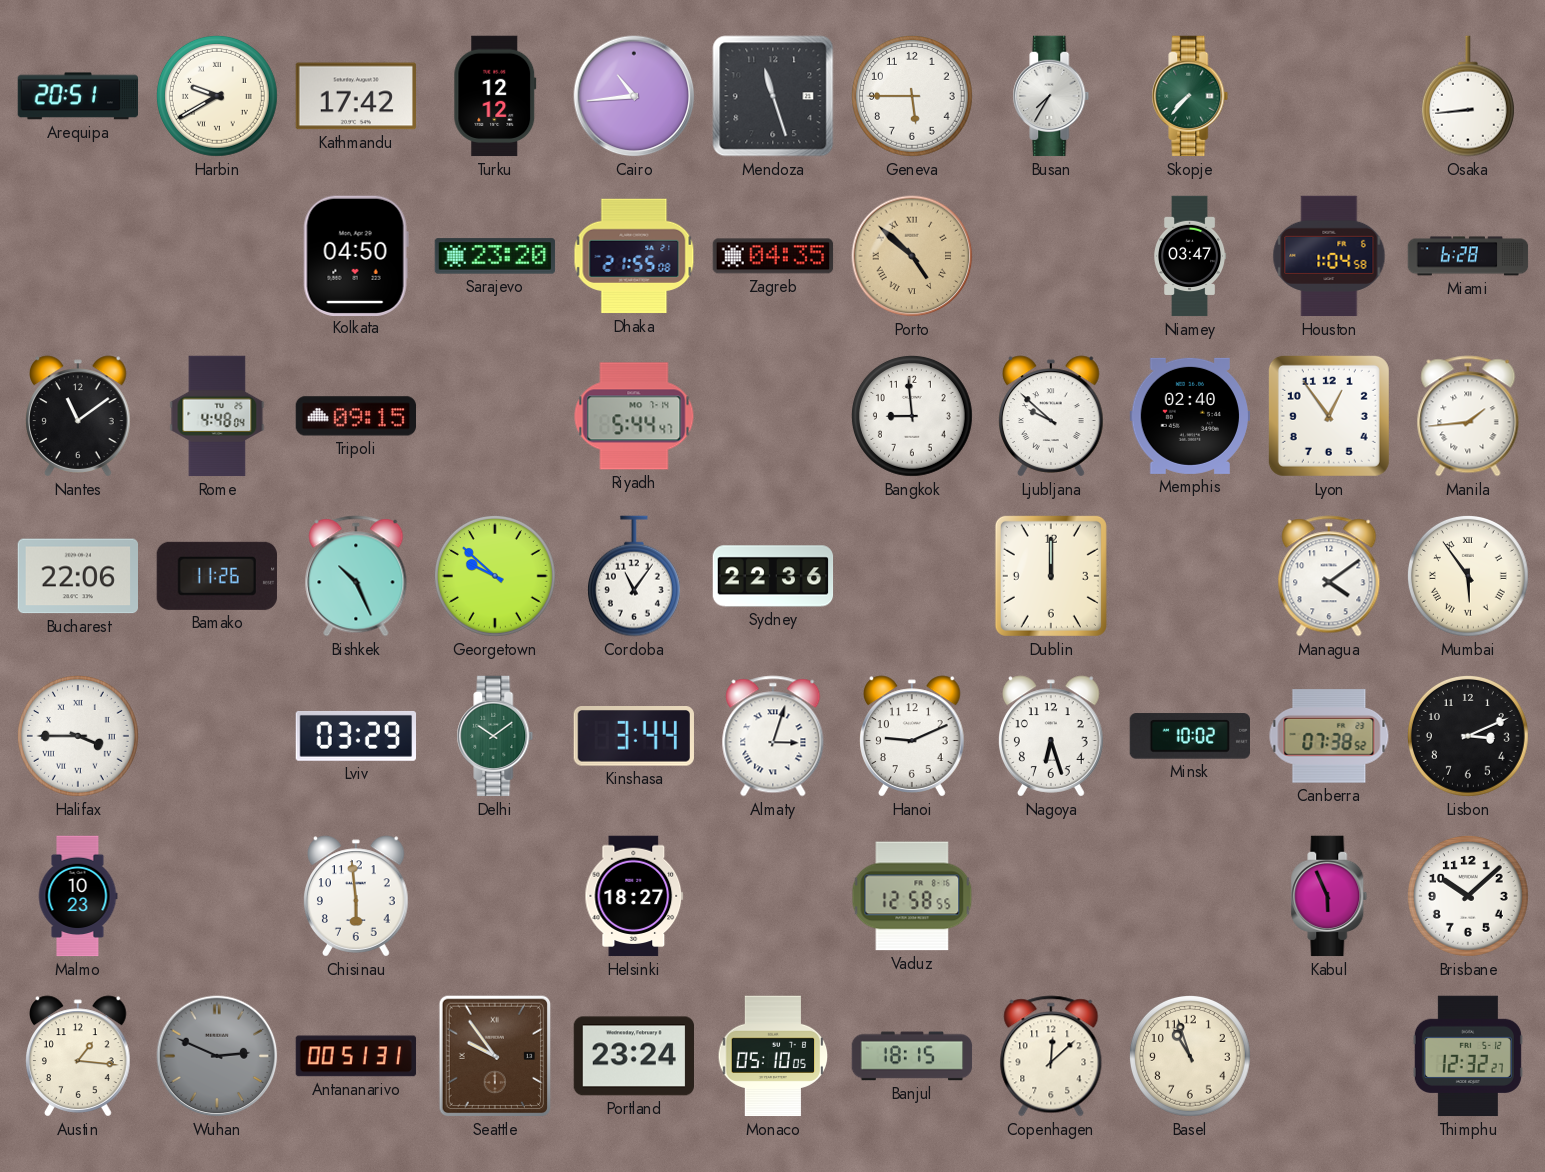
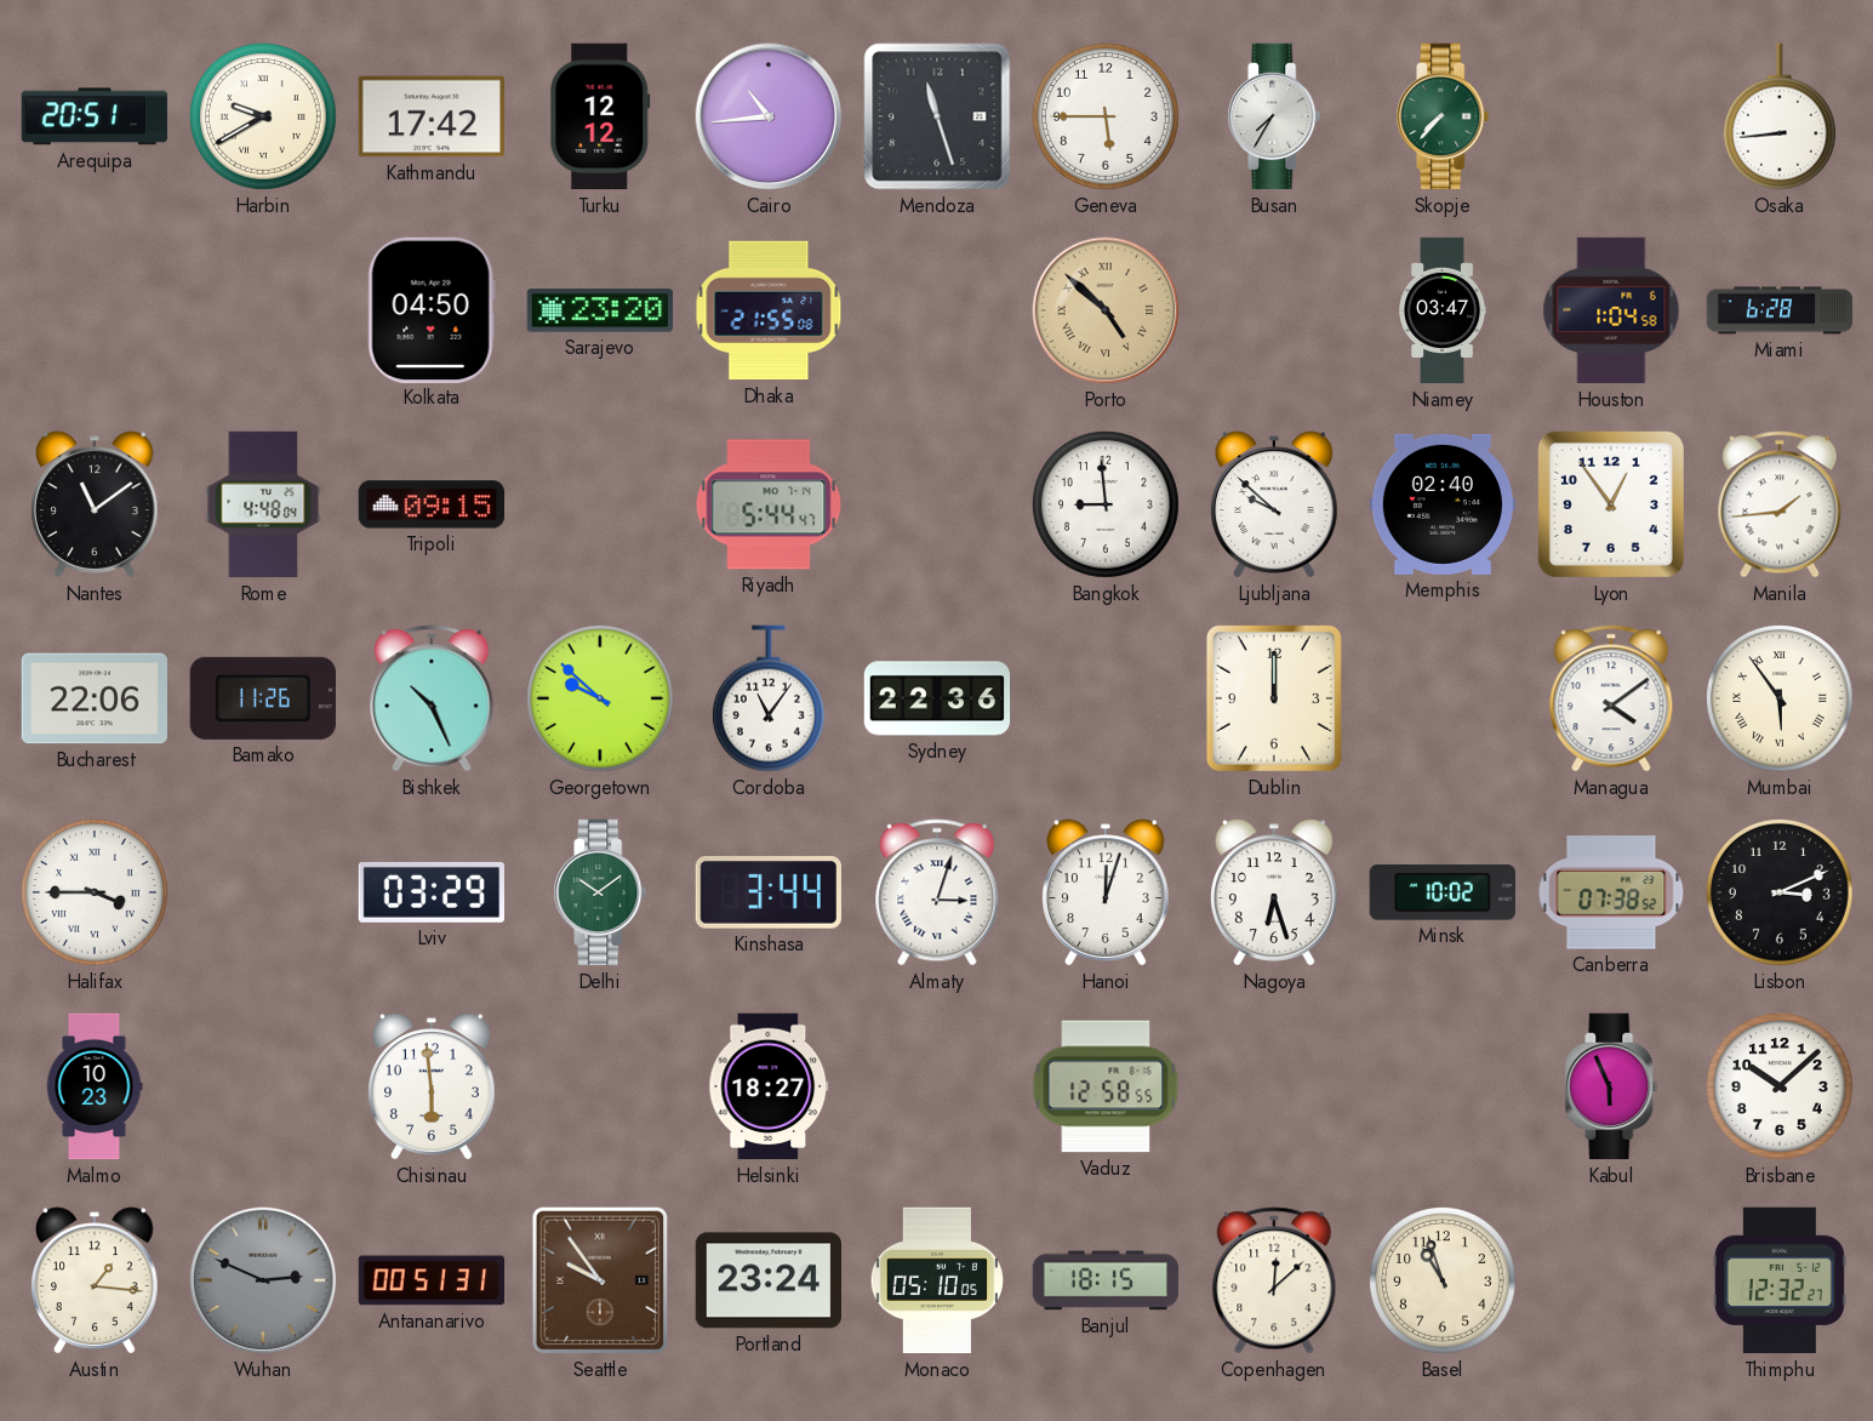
Zagreb: 04:35 -> none (773, 256)
Hanoi: 9:11 -> 12:03 (1107, 892)
